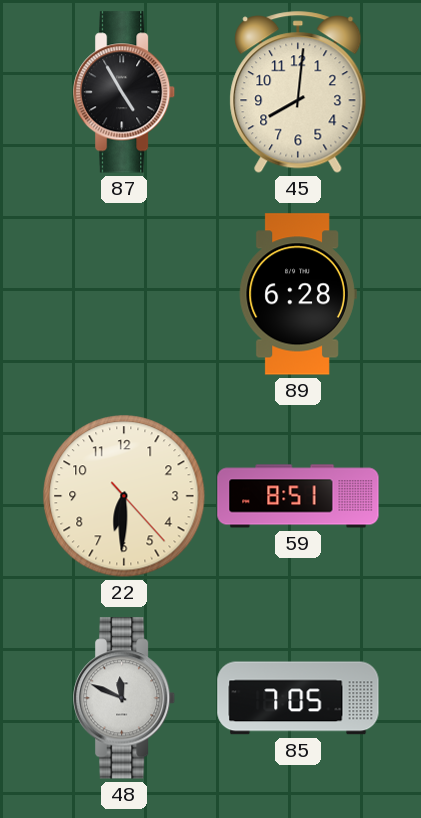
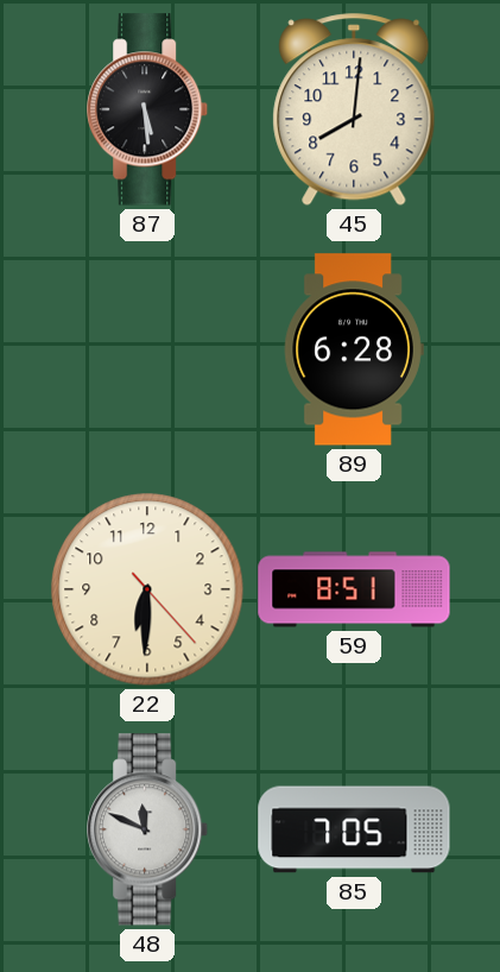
87: 4:55 -> 5:29 (148, 109)
